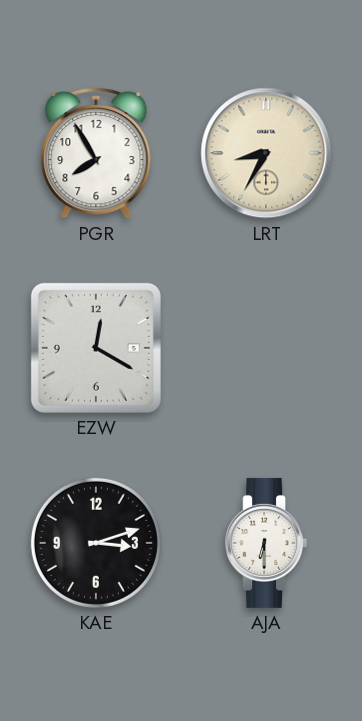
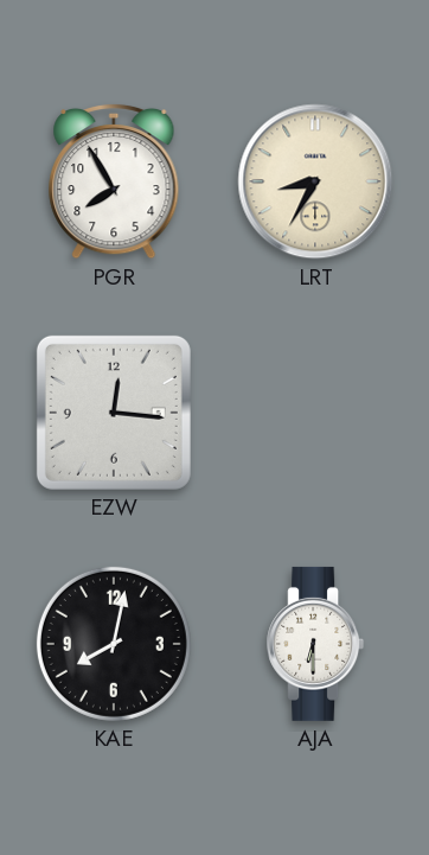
EZW: 12:20 -> 12:16 (114, 413)
KAE: 3:12 -> 8:02 (114, 644)
